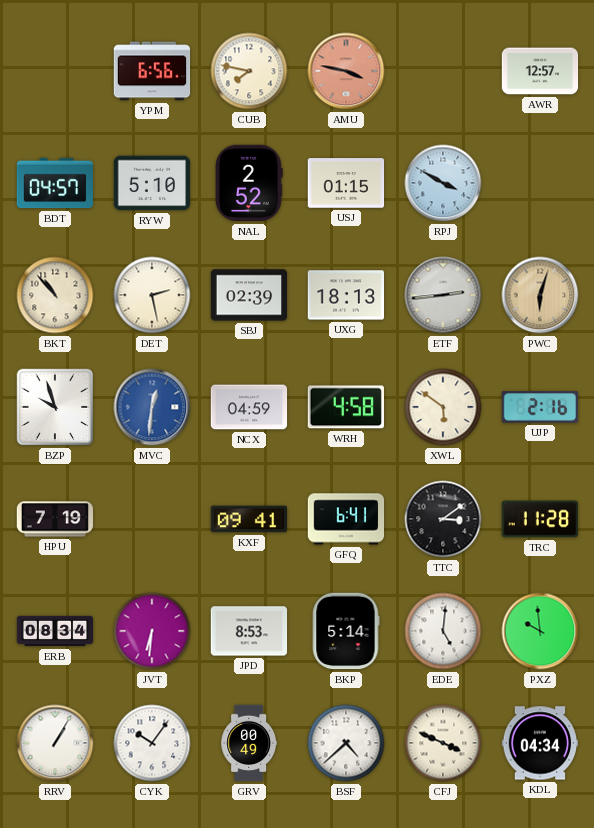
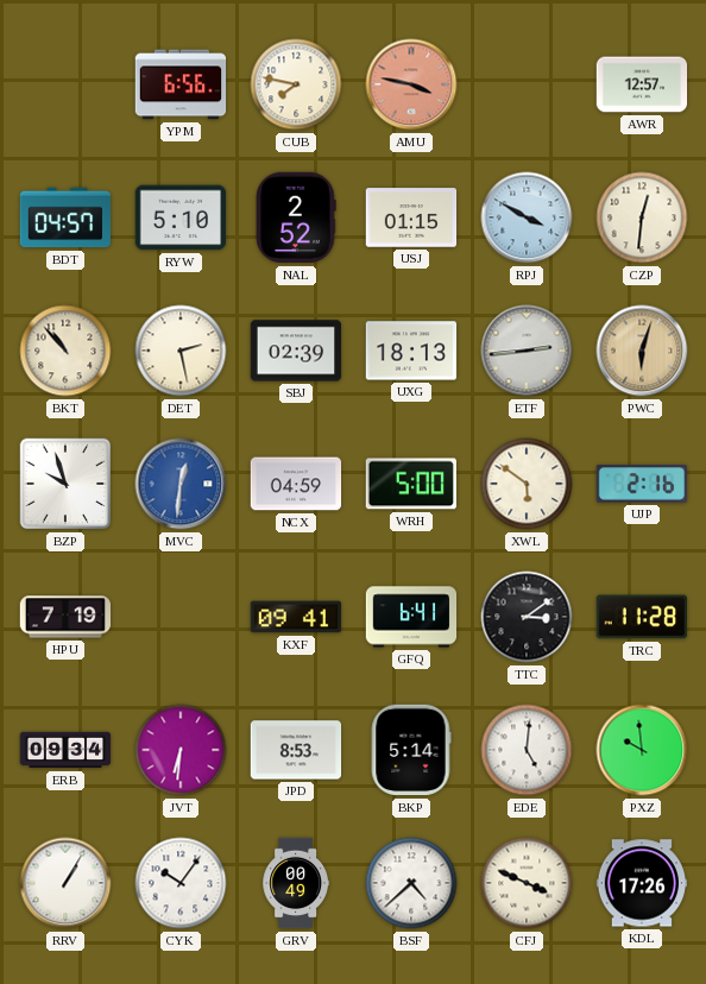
CZP: none -> 12:31 (642, 217)
WRH: 4:58 -> 5:00 (411, 484)
ERB: 08:34 -> 09:34 (65, 750)
KDL: 04:34 -> 17:26 (642, 883)
